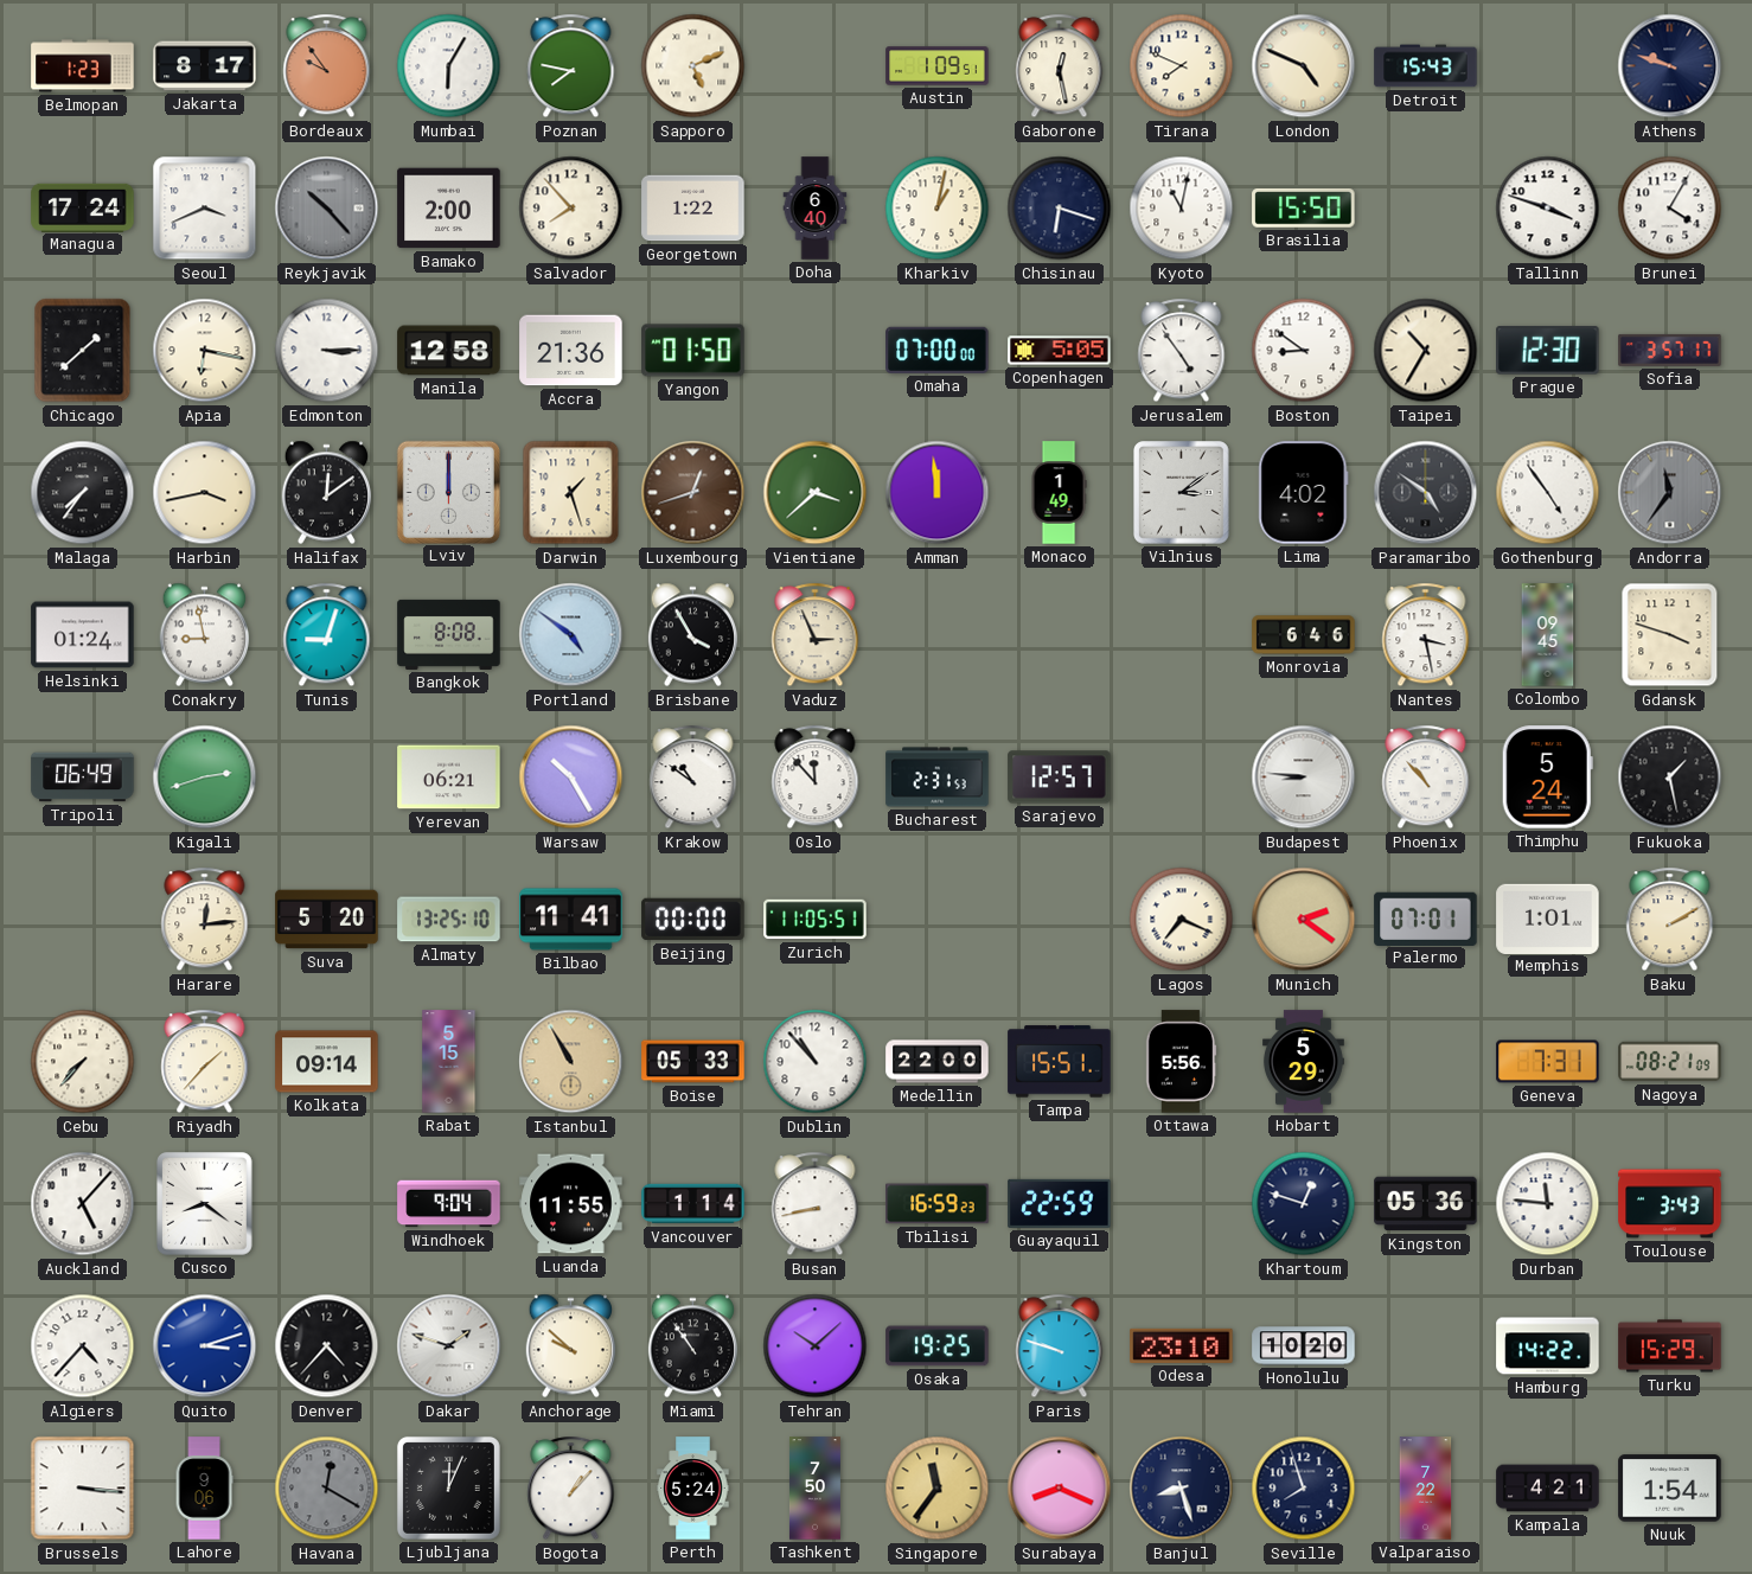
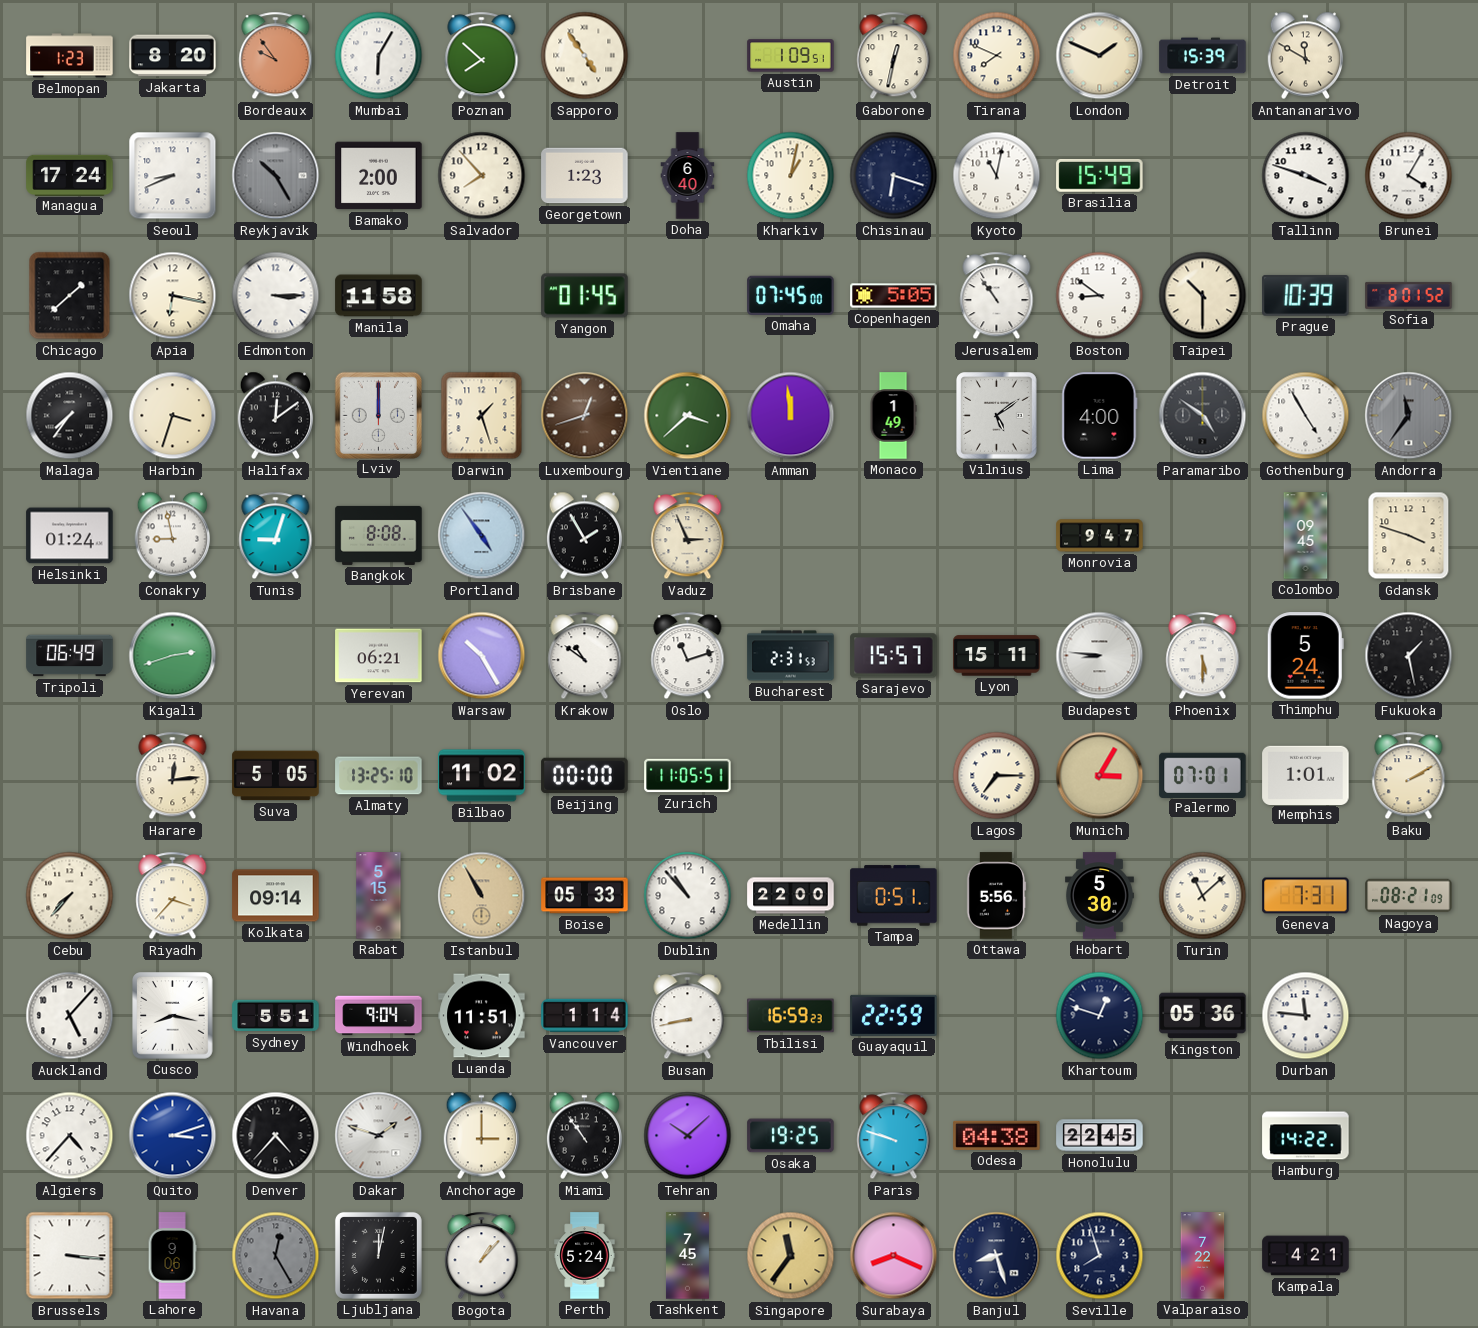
Jakarta: 8:17 -> 8:20 (173, 56)
Poznan: 7:47 -> 7:52 (482, 56)
Sapporo: 5:11 -> 4:54 (585, 56)
Gaborone: 12:28 -> 12:32 (894, 56)
London: 4:49 -> 1:49 (1100, 56)
Detroit: 15:43 -> 15:39 (1203, 56)
Antananarivo: none -> 11:50 (1306, 56)
Athens: 9:48 -> none (1670, 66)
Seoul: 3:41 -> 8:41 (173, 176)
Reykjavik: 10:23 -> 10:25 (276, 176)
Georgetown: 1:22 -> 1:23 (585, 176)
Brasilia: 15:50 -> 15:49 (1100, 175)
Manila: 12:58 -> 11:58 (379, 296)
Accra: 21:36 -> none (571, 351)
Yangon: 01:50 -> 01:45 (585, 296)
Omaha: 07:00 -> 07:45 (791, 295)
Jerusalem: 4:54 -> 10:54 (997, 296)
Taipei: 10:35 -> 10:30 (1203, 296)
Prague: 12:30 -> 10:39 (1306, 295)
Sofia: 3:57 -> 8:01 (1409, 295)
Harbin: 3:43 -> 3:33 (173, 416)
Vilnius: 3:09 -> 5:09 (997, 416)
Lima: 4:02 -> 4:00 (1100, 416)
Gothenburg: 4:54 -> 4:55 (1306, 416)
Portland: 4:51 -> 4:54 (482, 536)
Brisbane: 3:55 -> 1:55 (585, 536)
Monrovia: 6:46 -> 9:47 (1100, 536)
Nantes: 3:28 -> none (1426, 635)
Oslo: 11:53 -> 11:12 (688, 656)
Sarajevo: 12:57 -> 15:57 (894, 656)
Lyon: none -> 15:11 (997, 656)
Phoenix: 10:53 -> 5:30 (1203, 656)
Suva: 5:20 -> 5:05 (276, 776)
Bilbao: 11:41 -> 11:02 (482, 776)
Lagos: 7:19 -> 7:15 (997, 776)
Munich: 2:21 -> 3:05 (1100, 776)
Riyadh: 1:37 -> 3:37 (173, 896)
Tampa: 15:51 -> 0:51 (894, 896)
Hobart: 5:29 -> 5:30 (1100, 896)
Turin: none -> 11:08 (1203, 896)
Cusco: 8:21 -> 8:17 (173, 1016)
Sydney: none -> 5:51 (276, 1016)
Luanda: 11:55 -> 11:51 (482, 1016)
Toulouse: 3:43 -> none (1670, 1204)
Anchorage: 9:52 -> 3:00 (482, 1136)
Odesa: 23:10 -> 04:38 (997, 1135)
Honolulu: 10:20 -> 22:45 (1100, 1136)
Turku: 15:29 -> none (1670, 1346)
Havana: 12:20 -> 12:25 (276, 1256)
Ljubljana: 12:04 -> 12:02 (378, 1255)
Tashkent: 7:50 -> 7:45 (687, 1256)
Nuuk: 1:54 -> none (1670, 1489)
